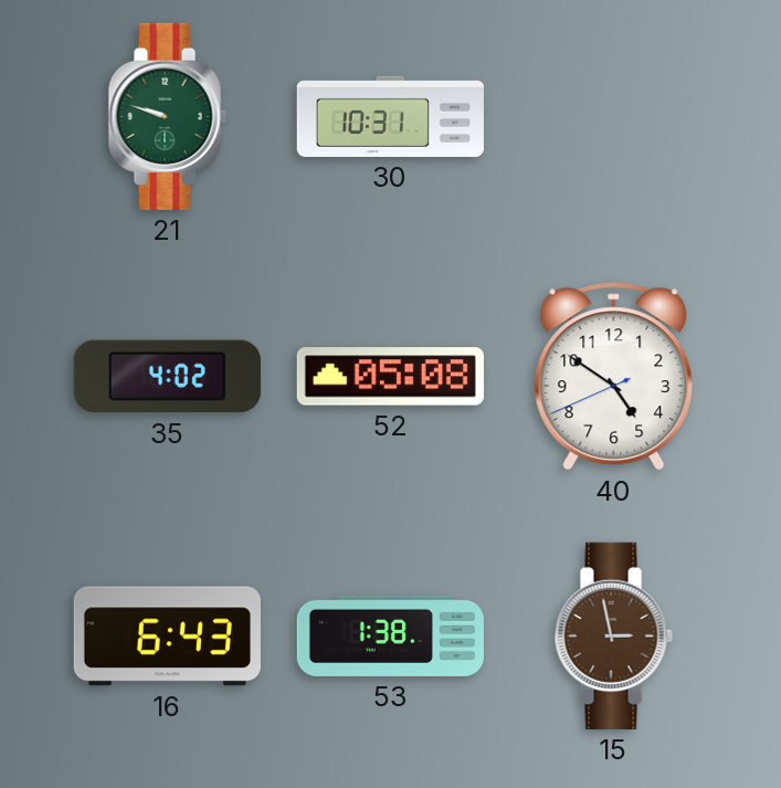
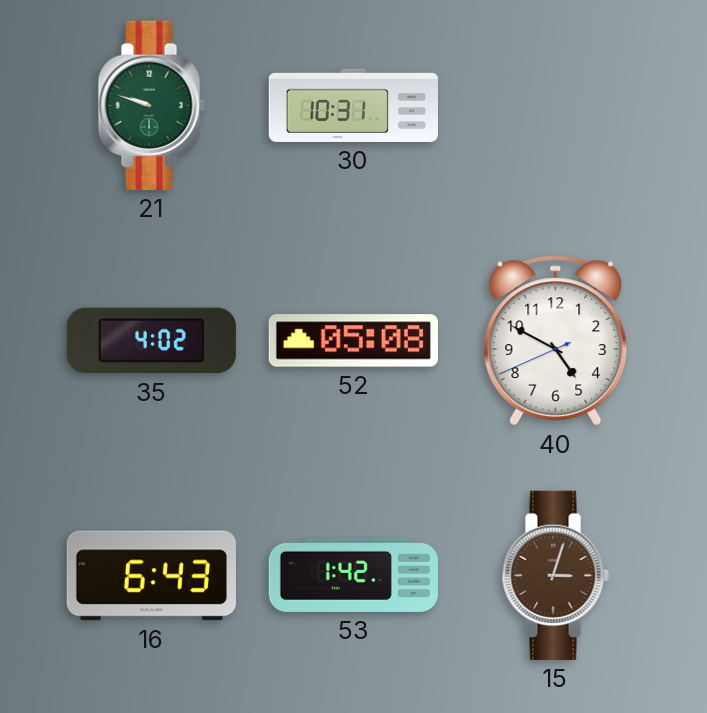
40: 4:50 -> 4:49 (556, 341)
53: 1:38 -> 1:42 (353, 575)
15: 2:58 -> 3:03 (555, 575)
